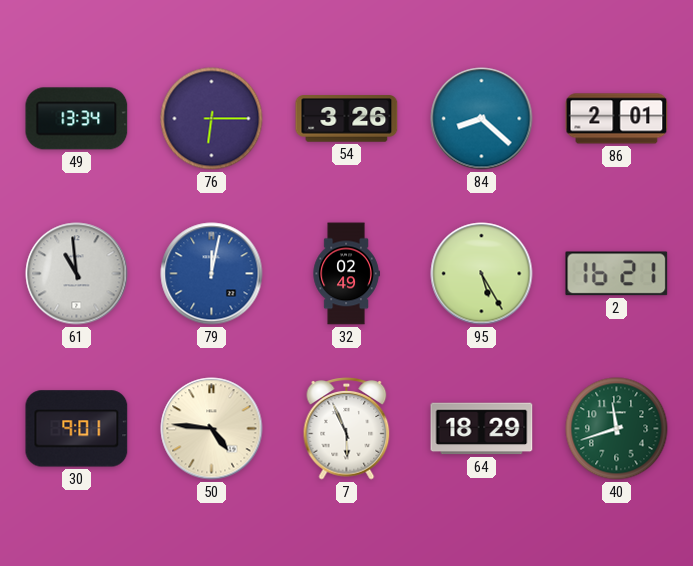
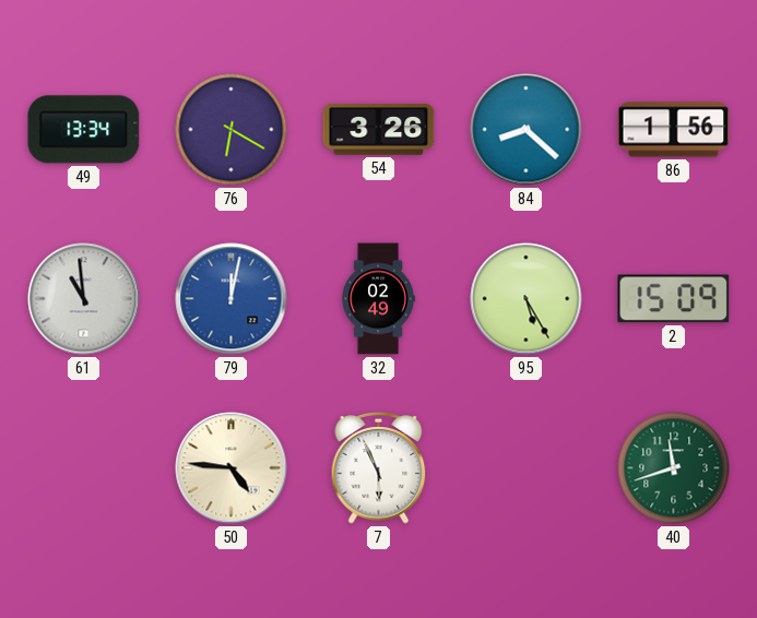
76: 6:15 -> 6:20 (232, 130)
86: 2:01 -> 1:56 (674, 130)
2: 16:21 -> 15:09 (674, 299)
30: 9:01 -> none (77, 429)
64: 18:29 -> none (482, 429)
